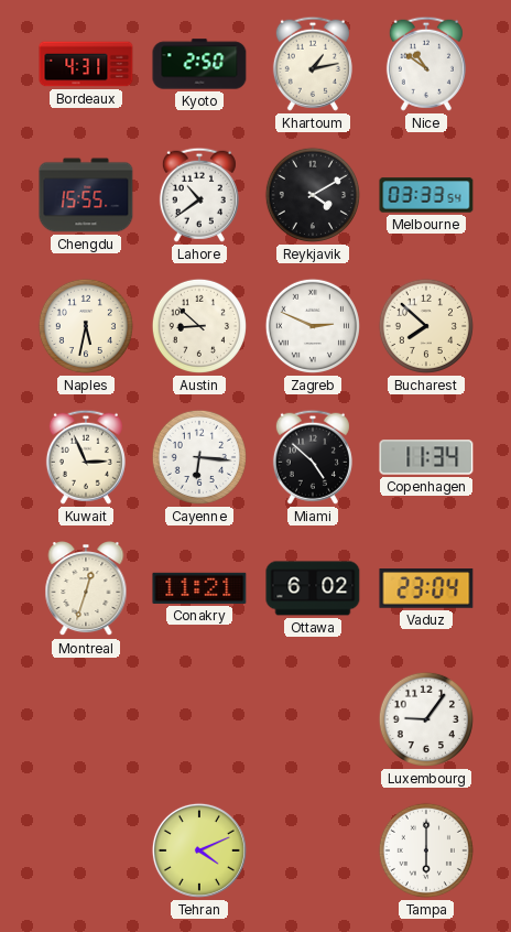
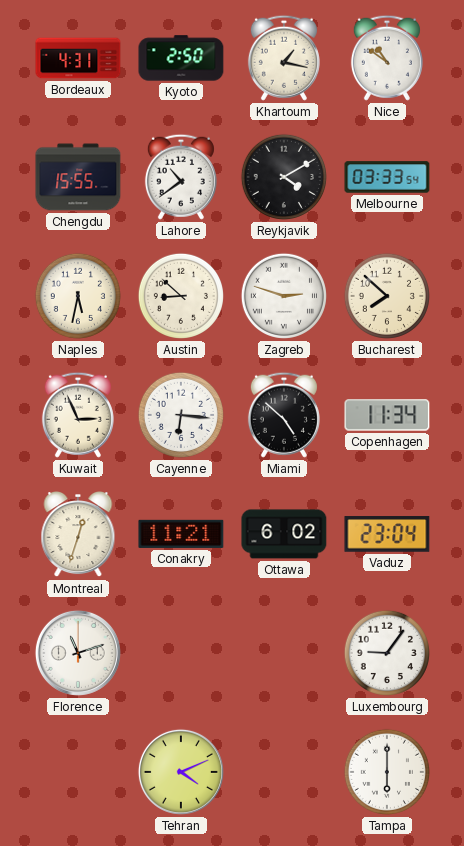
Khartoum: 1:13 -> 1:17 (284, 58)
Zagreb: 2:49 -> 2:48 (284, 296)
Florence: none -> 11:12 (78, 653)
